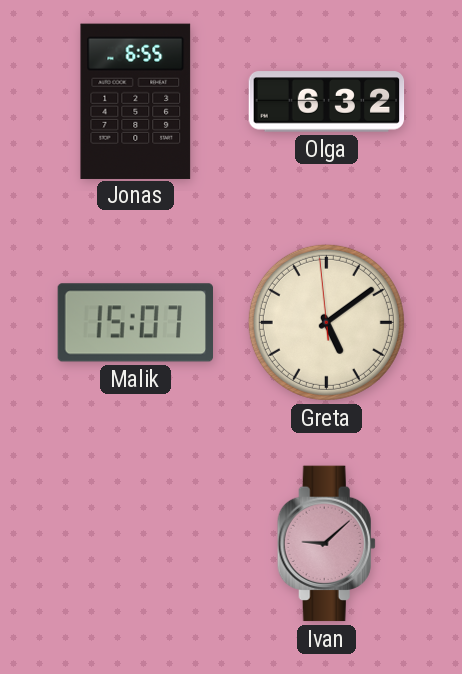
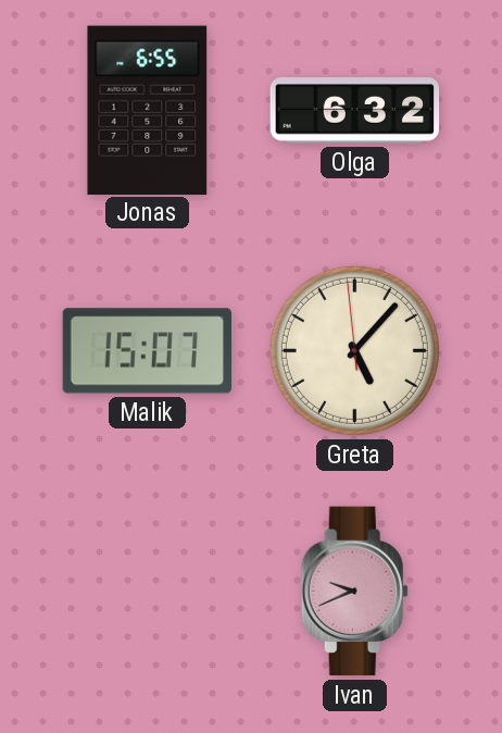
Greta: 5:08 -> 5:06 (354, 350)
Ivan: 9:08 -> 9:41 (354, 592)
